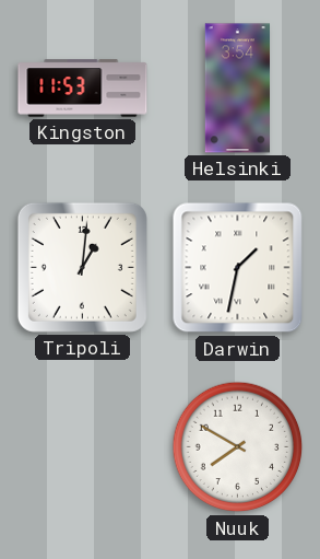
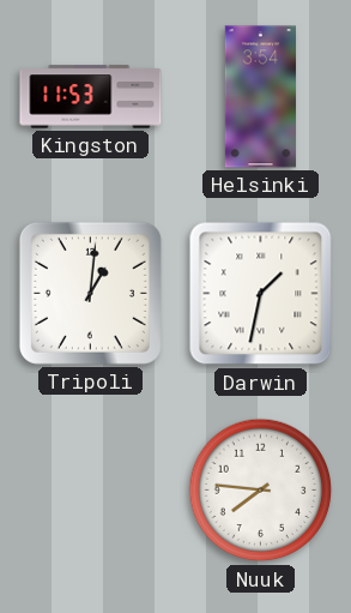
Nuuk: 7:50 -> 7:46 (261, 491)
